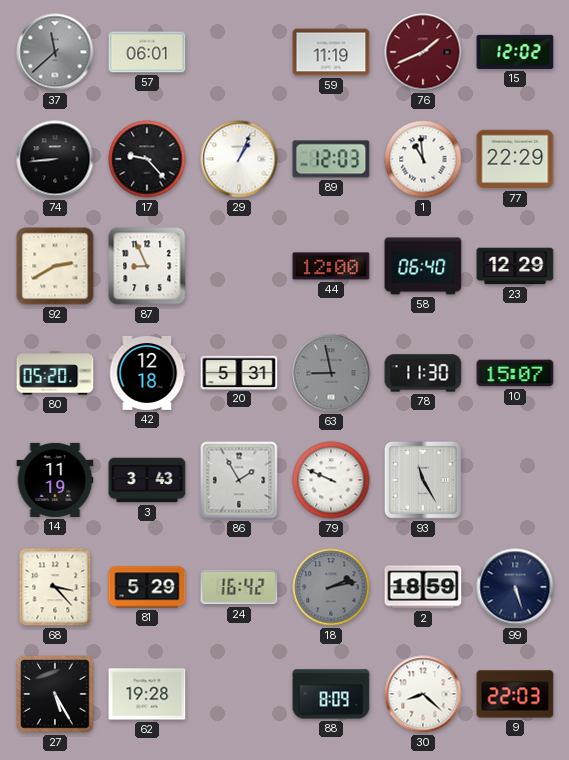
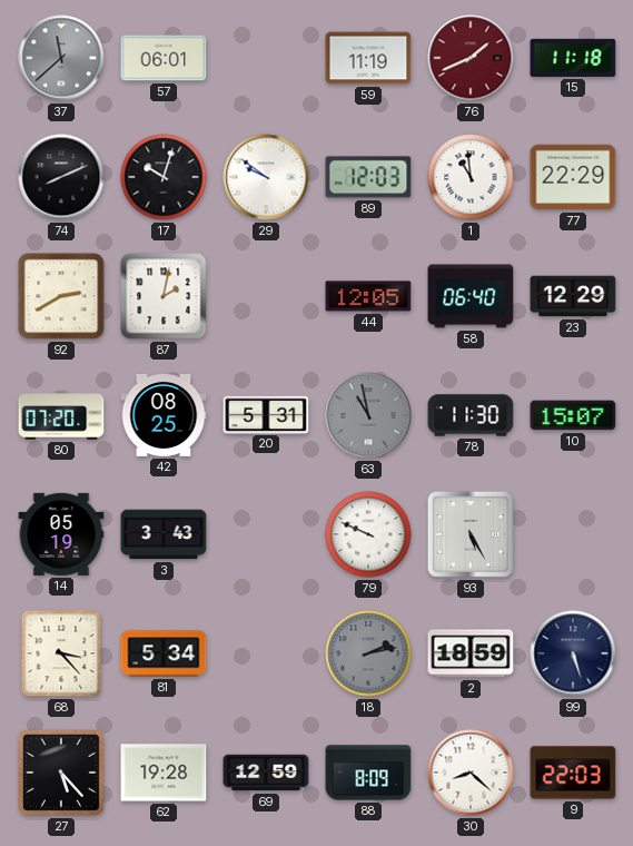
15: 12:02 -> 11:18 (573, 58)
74: 8:44 -> 8:11 (61, 177)
17: 9:23 -> 10:03 (164, 177)
29: 1:04 -> 9:51 (266, 177)
87: 8:56 -> 2:02 (164, 296)
44: 12:00 -> 12:05 (368, 296)
80: 05:20 -> 07:20 (61, 415)
42: 12:18 -> 08:25 (164, 415)
63: 8:58 -> 10:58 (368, 415)
14: 11:19 -> 05:19 (61, 534)
86: 1:55 -> none (239, 480)
93: 11:25 -> 5:25 (471, 534)
81: 5:29 -> 5:34 (164, 653)
24: 16:42 -> none (239, 587)
27: 5:25 -> 5:23 (62, 774)
69: none -> 12:59 (266, 773)
